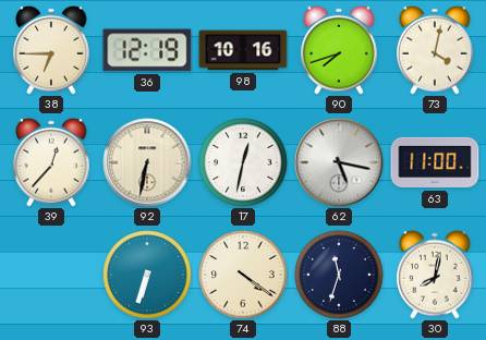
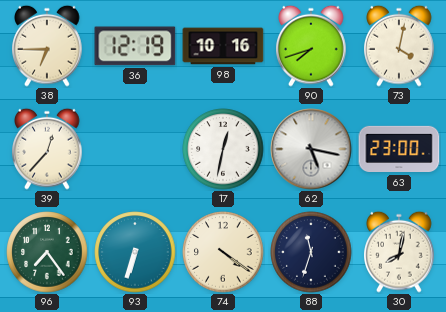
92: 6:32 -> none (147, 162)
63: 11:00 -> 23:00 (399, 149)
96: none -> 7:24 (47, 252)
